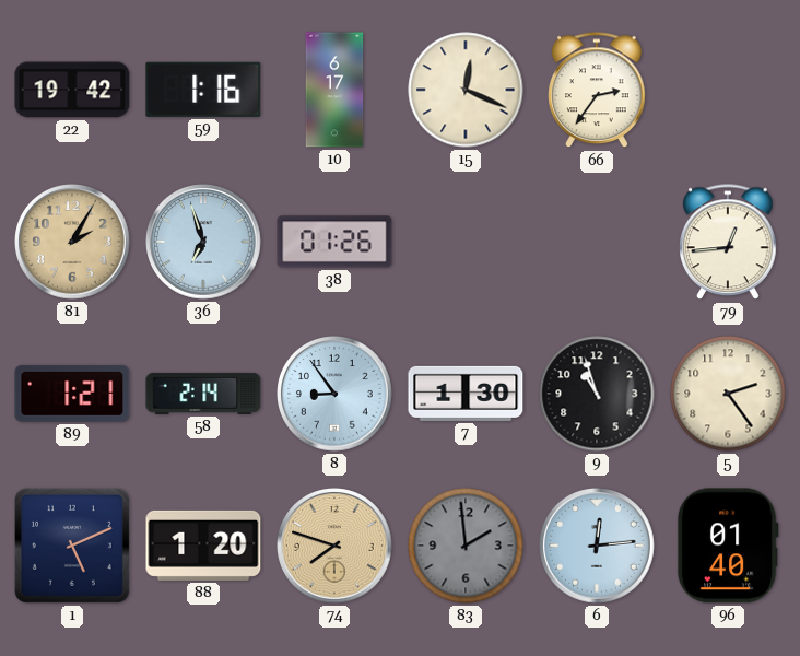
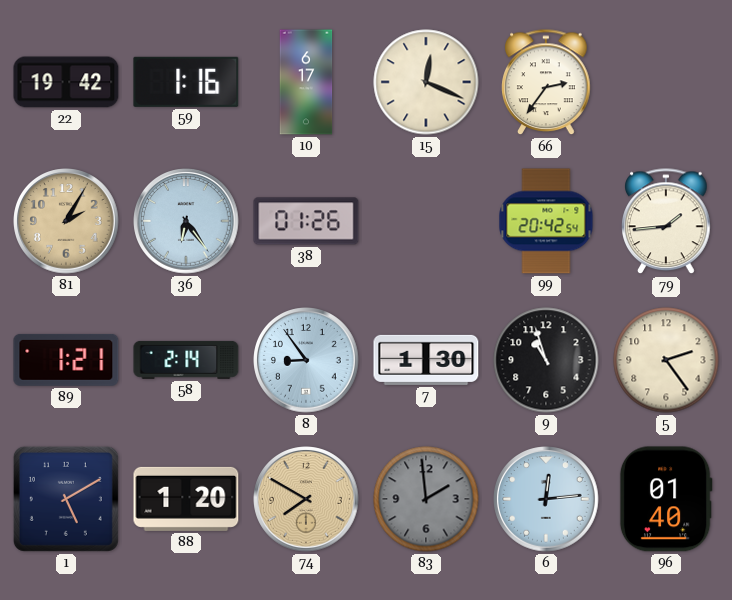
36: 6:57 -> 6:24 (186, 221)
99: none -> 20:42 (546, 221)
79: 12:44 -> 1:44 (666, 222)
1: 5:11 -> 5:10 (66, 499)
74: 7:48 -> 7:50 (306, 499)
